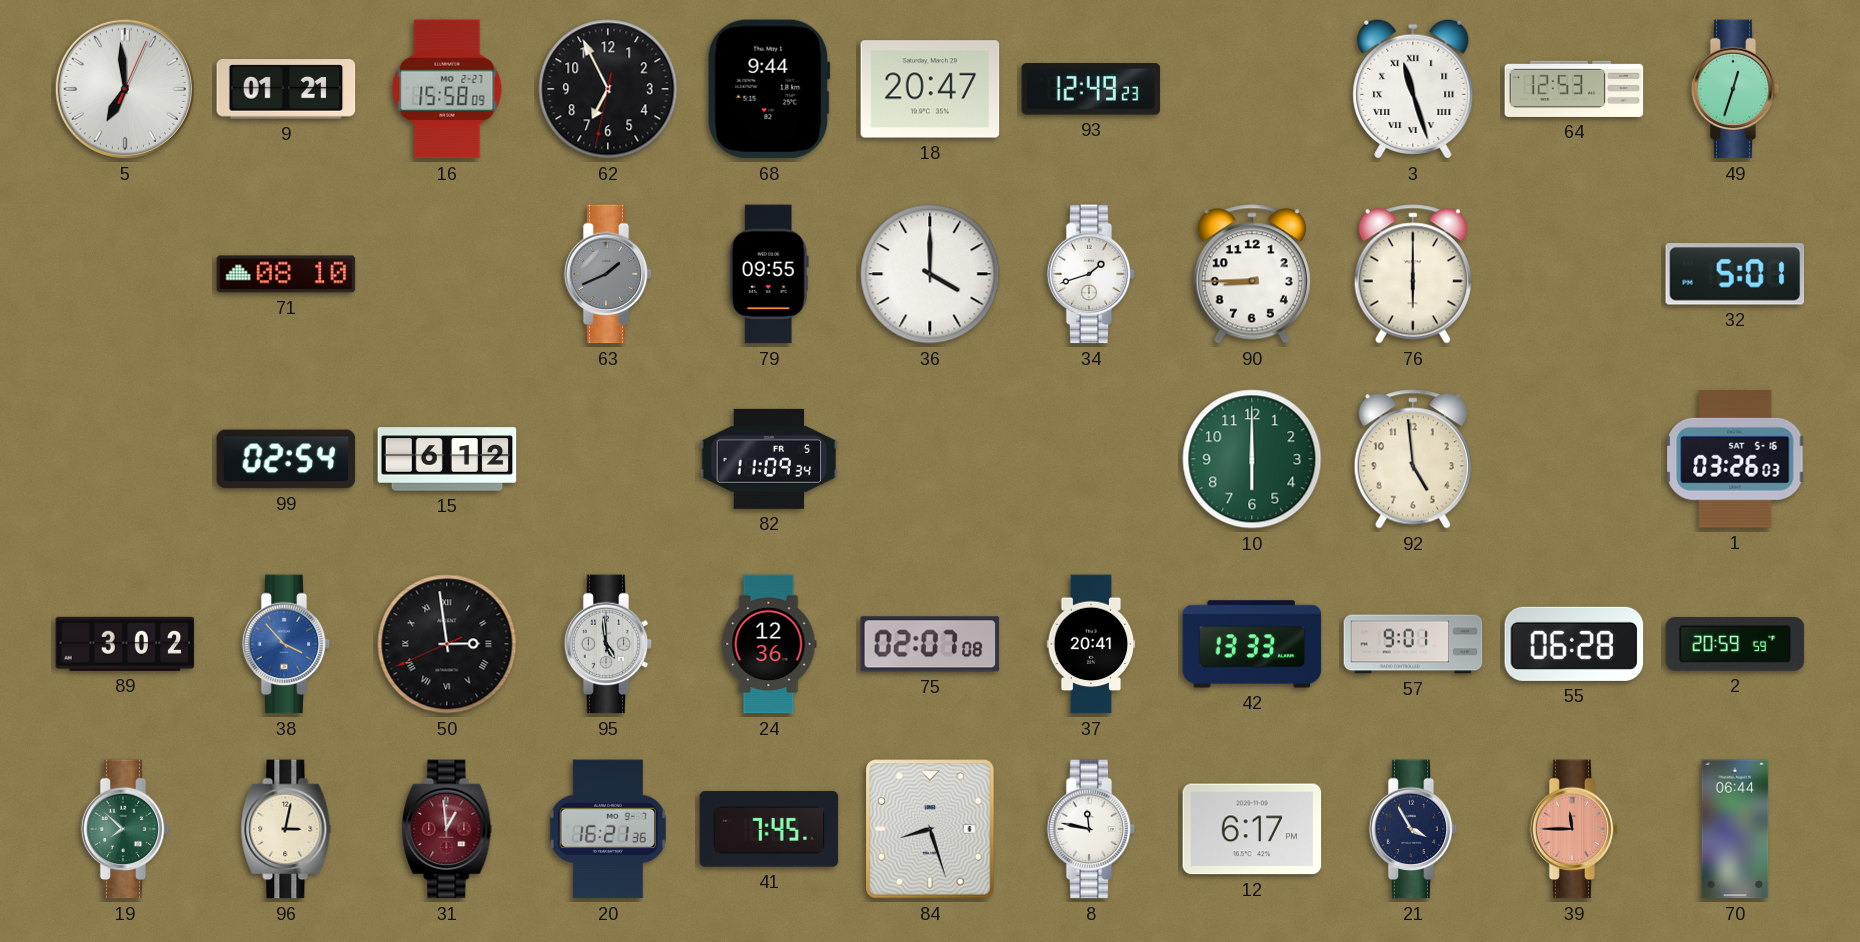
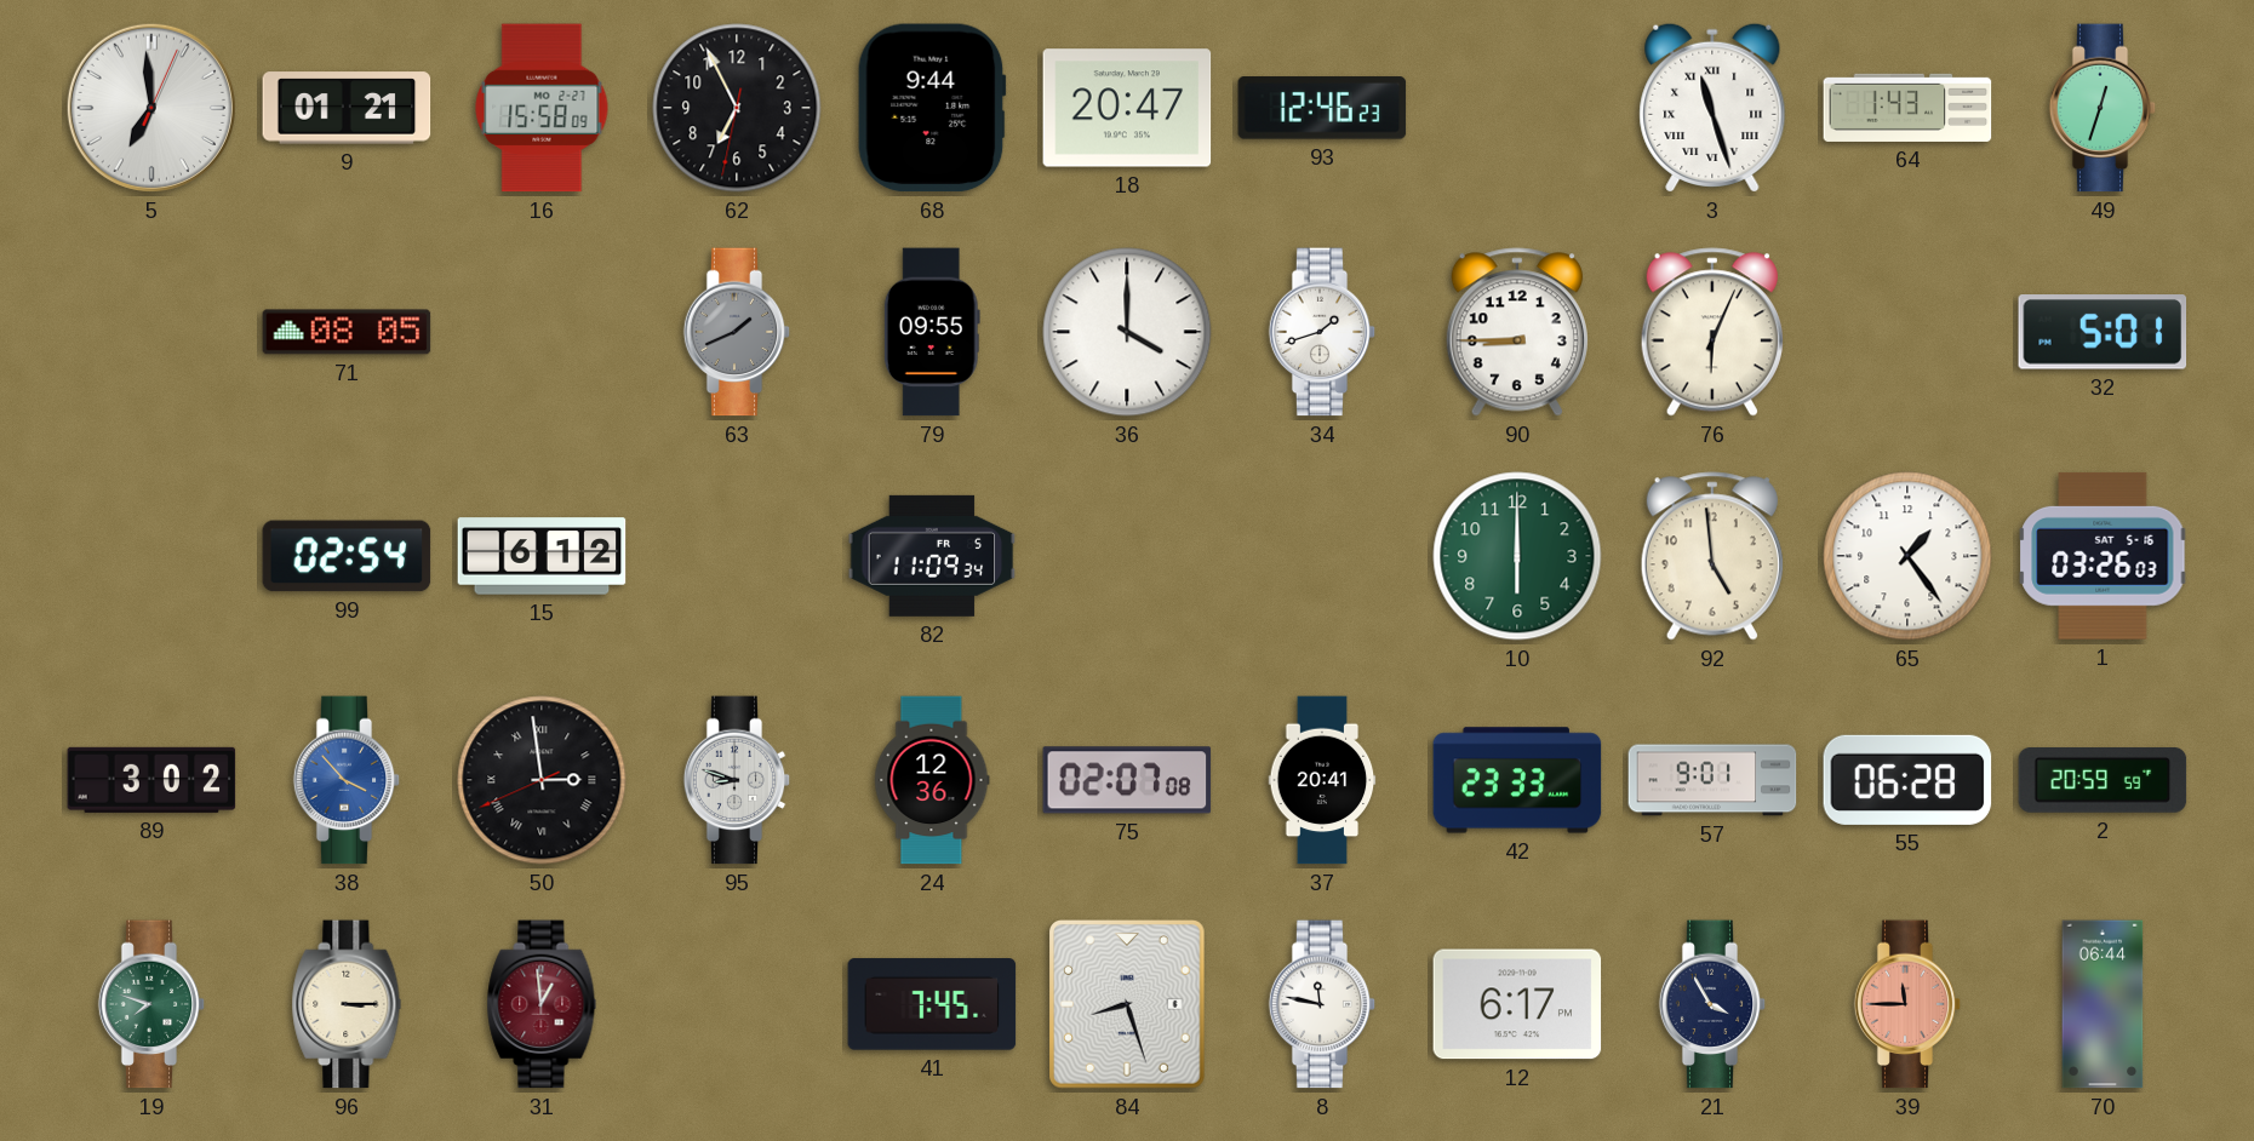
93: 12:49 -> 12:46 (1322, 108)
64: 12:53 -> 1:43 (1907, 108)
71: 08:10 -> 08:05 (347, 332)
76: 6:00 -> 6:04 (1712, 332)
65: none -> 1:24 (1907, 556)
95: 4:59 -> 8:48 (737, 780)
42: 13:33 -> 23:33 (1517, 780)
19: 7:52 -> 7:48 (151, 1004)
96: 3:02 -> 3:15 (347, 1004)
20: 16:21 -> none (608, 829)
